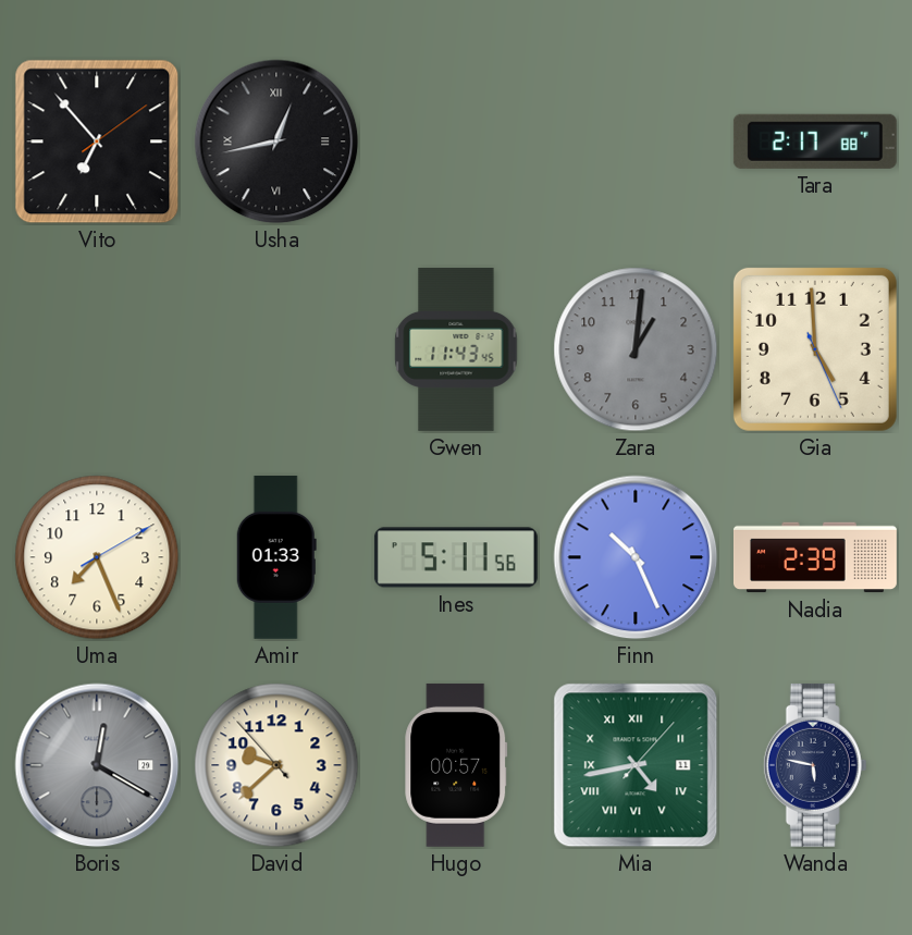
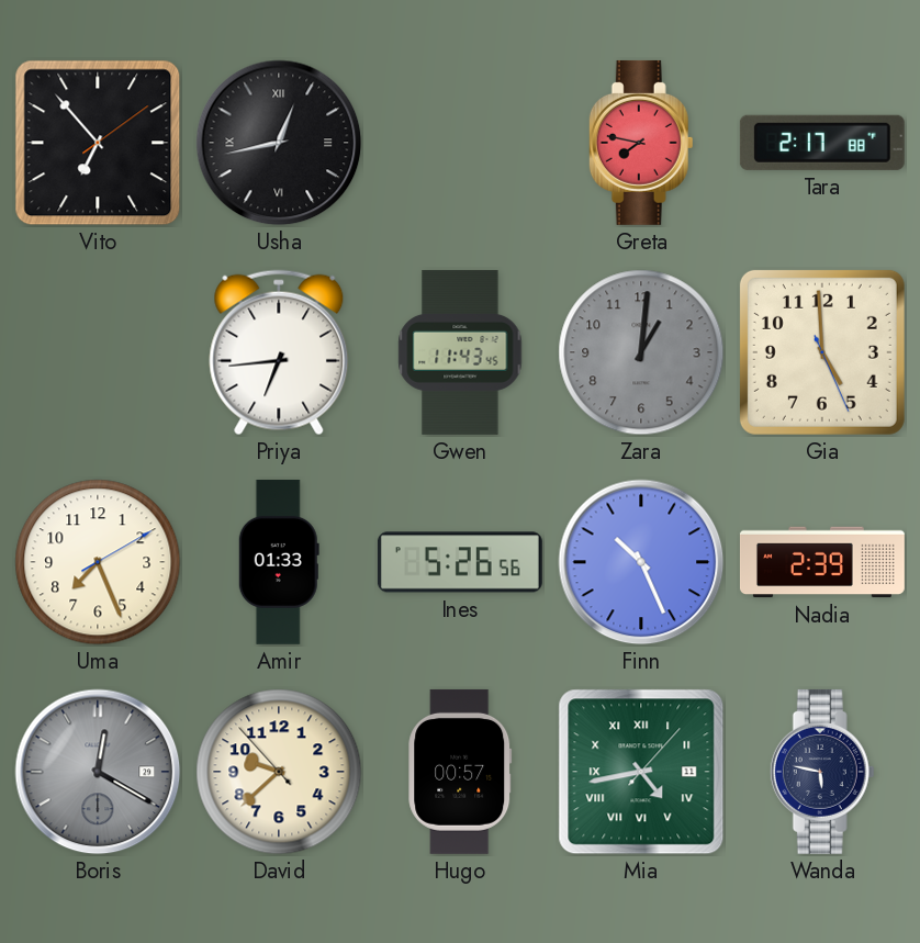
Greta: none -> 7:47 (641, 143)
Priya: none -> 6:44 (279, 352)
Ines: 5:11 -> 5:26 (460, 562)
